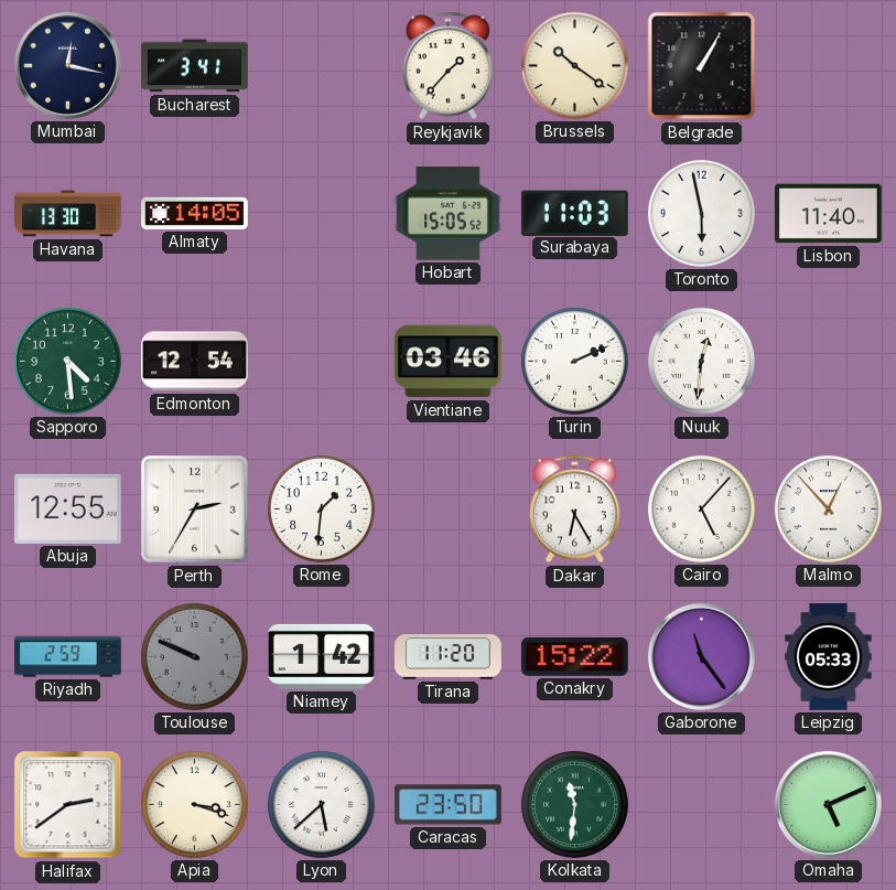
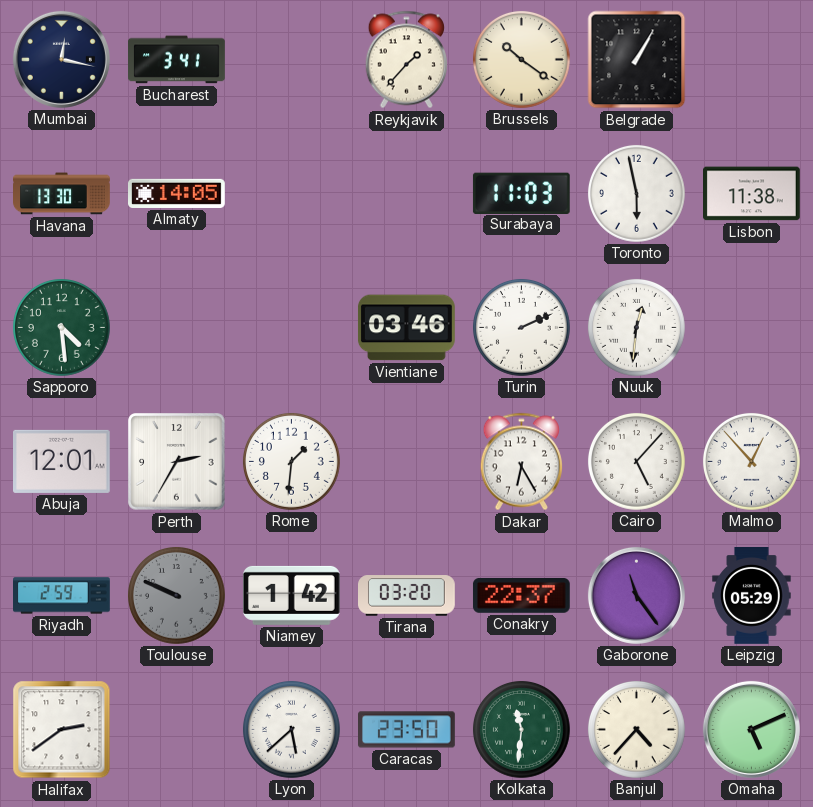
Hobart: 15:05 -> none (449, 214)
Lisbon: 11:40 -> 11:38 (752, 194)
Edmonton: 12:54 -> none (195, 362)
Abuja: 12:55 -> 12:01 (62, 461)
Tirana: 11:20 -> 03:20 (407, 596)
Conakry: 15:22 -> 22:37 (521, 595)
Leipzig: 05:33 -> 05:29 (752, 596)
Apia: 3:18 -> none (194, 804)
Banjul: none -> 4:37 (636, 729)
